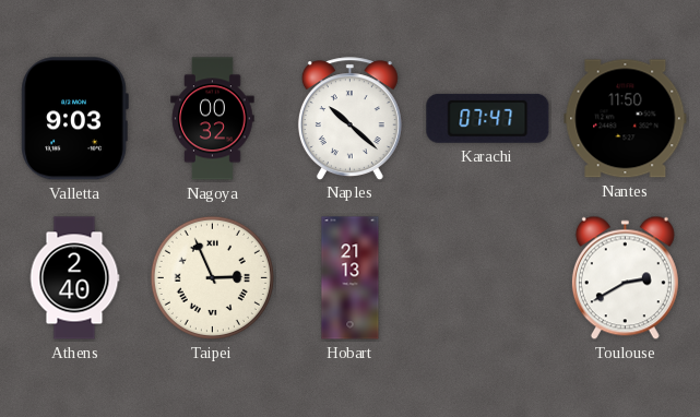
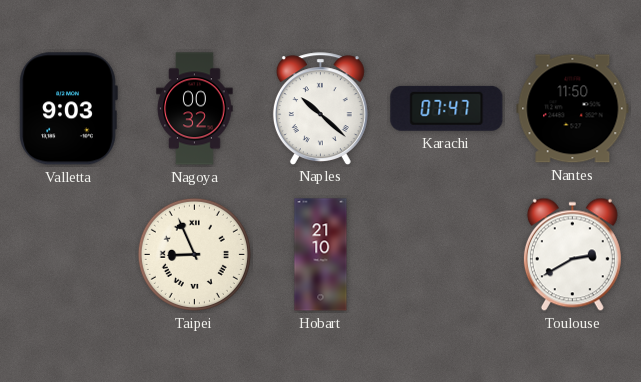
Athens: 2:40 -> none (74, 278)
Taipei: 2:56 -> 8:56 (194, 254)
Hobart: 21:13 -> 21:10 (321, 255)
